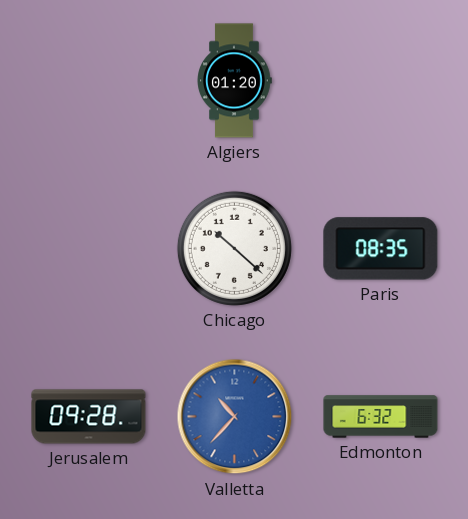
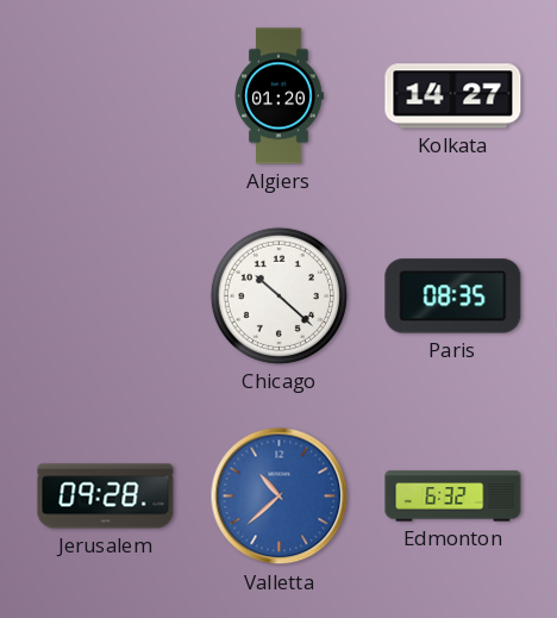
Kolkata: none -> 14:27 (453, 96)
Valletta: 10:37 -> 10:38 (280, 497)
